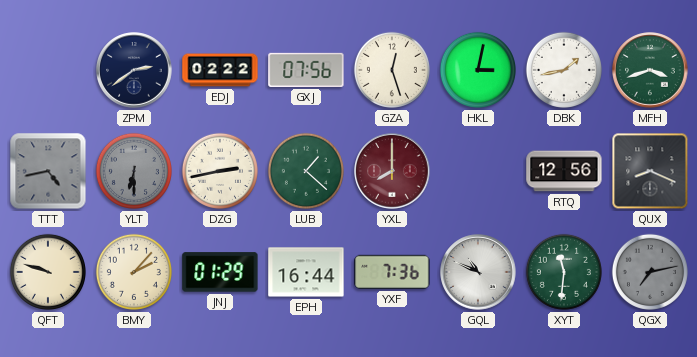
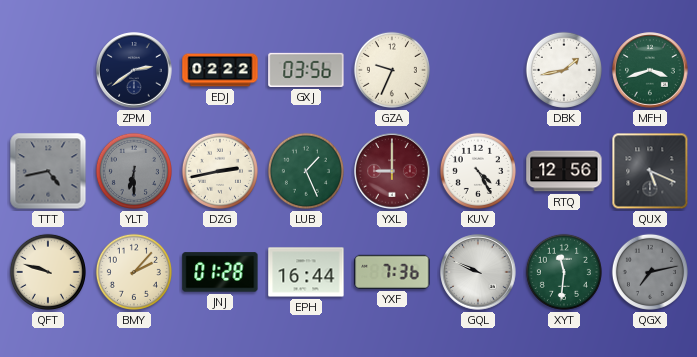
GXJ: 07:56 -> 03:56 (306, 70)
GZA: 12:27 -> 9:34 (392, 70)
HKL: 3:02 -> none (478, 70)
LUB: 1:22 -> 1:26 (306, 171)
YXL: 8:00 -> 9:00 (392, 171)
KUV: none -> 4:25 (478, 171)
QUX: 8:19 -> 5:19 (650, 171)
JNJ: 01:29 -> 01:28 (220, 272)
GQL: 10:49 -> 9:49 (478, 272)
